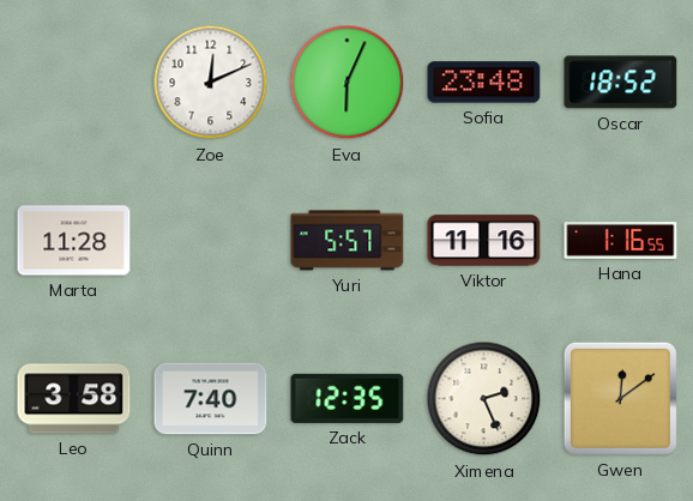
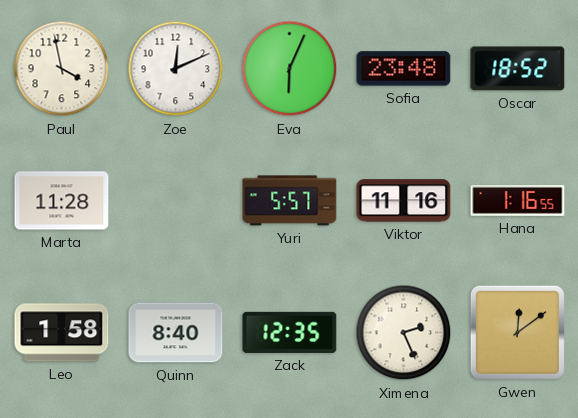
Paul: none -> 3:58 (62, 69)
Leo: 3:58 -> 1:58 (62, 333)
Quinn: 7:40 -> 8:40 (176, 333)
